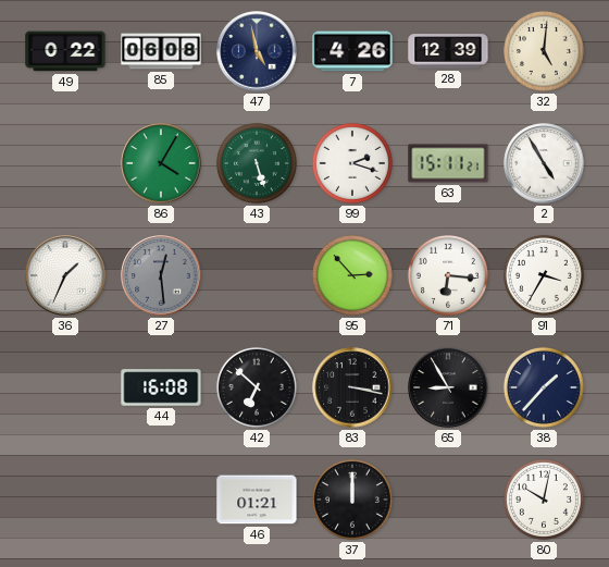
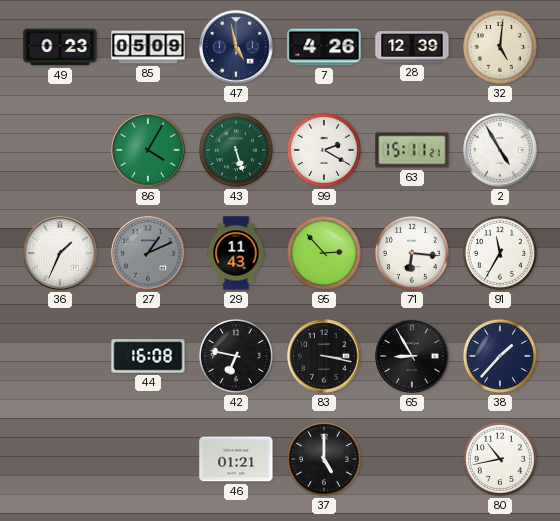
49: 0:22 -> 0:23 (60, 47)
85: 06:08 -> 05:09 (148, 47)
99: 2:18 -> 2:20 (324, 150)
27: 12:29 -> 1:11 (148, 253)
29: none -> 11:43 (236, 253)
91: 3:35 -> 11:35 (500, 253)
42: 6:52 -> 6:47 (236, 356)
37: 12:00 -> 5:00 (324, 459)
80: 10:02 -> 10:43 (500, 459)
